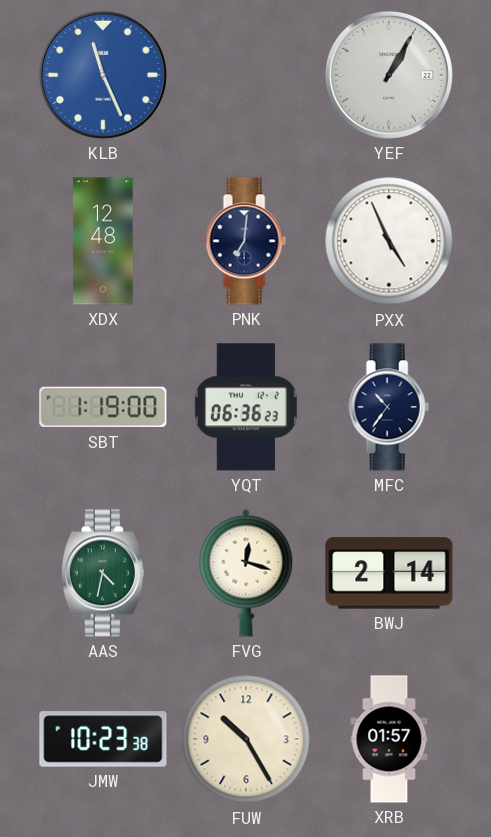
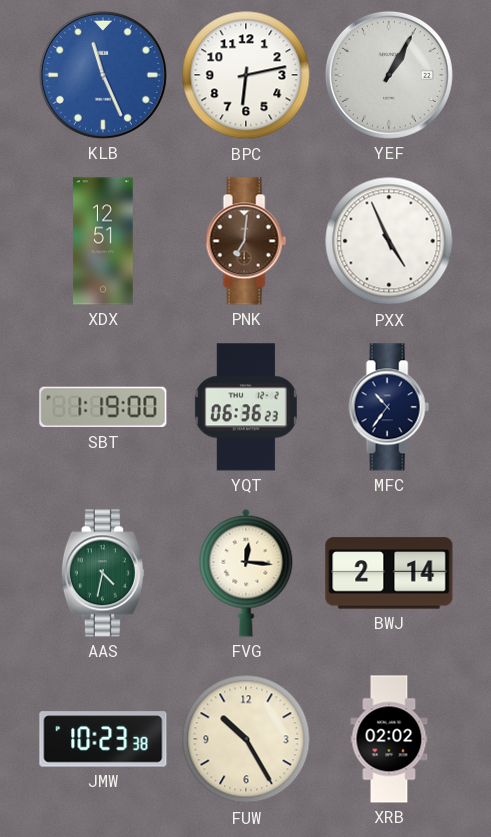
BPC: none -> 6:13 (246, 75)
XDX: 12:48 -> 12:51 (103, 241)
PNK dial: navy -> brown (246, 241)
FVG: 12:18 -> 12:16 (246, 573)
XRB: 01:57 -> 02:02 (389, 739)
